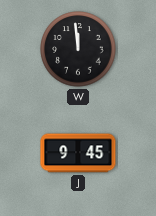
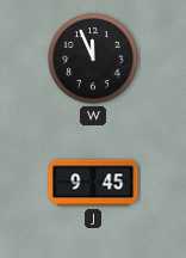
W: 11:59 -> 11:56 (93, 59)
